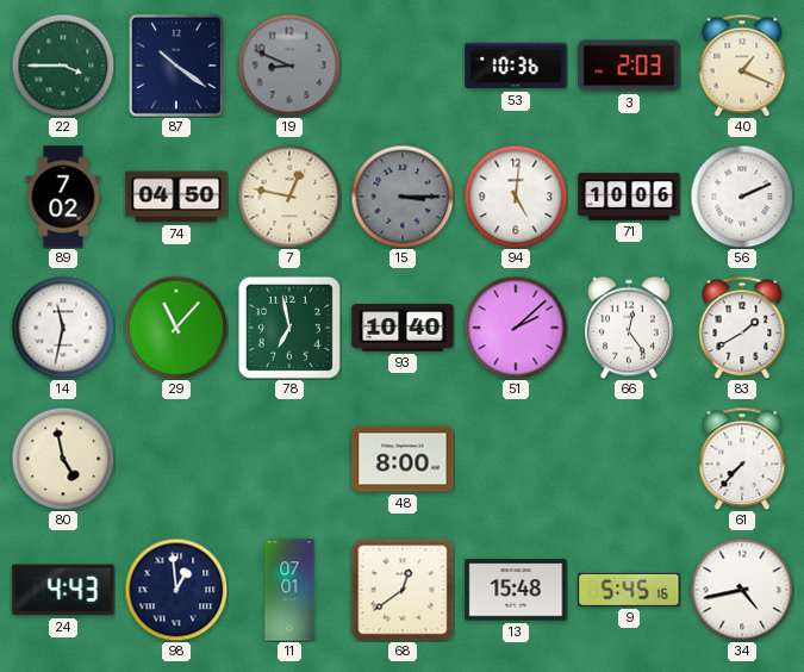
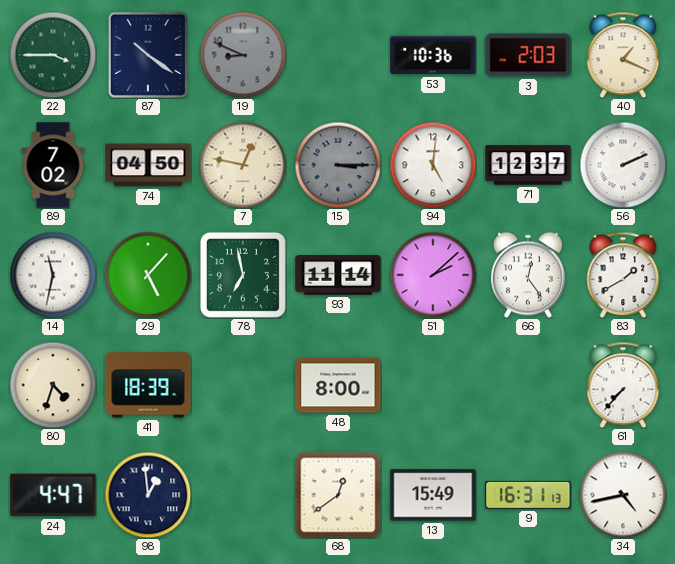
71: 10:06 -> 12:37 (528, 165)
29: 11:07 -> 5:07 (148, 275)
93: 10:40 -> 11:14 (338, 275)
80: 4:58 -> 4:33 (53, 385)
41: none -> 18:39 (148, 385)
24: 4:43 -> 4:47 (53, 495)
11: 07:01 -> none (289, 590)
13: 15:48 -> 15:49 (433, 495)
9: 5:45 -> 16:31 (528, 495)
